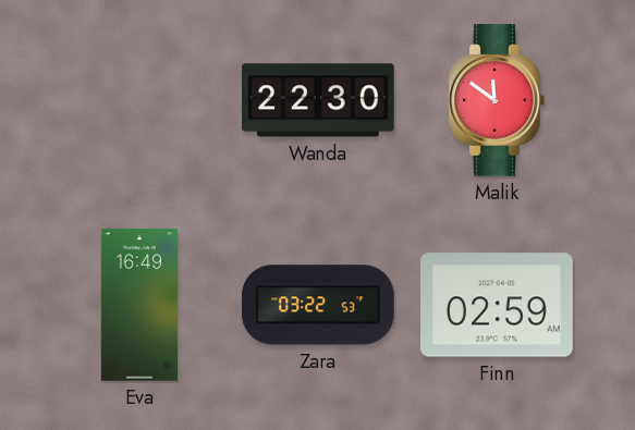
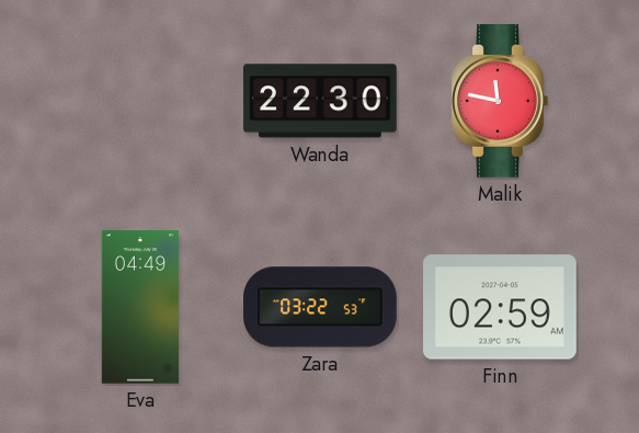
Malik: 11:51 -> 11:47 (500, 102)
Eva: 16:49 -> 04:49 (139, 307)
